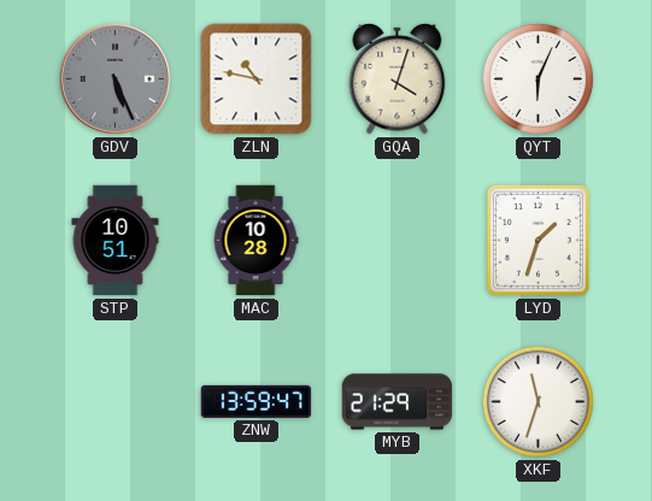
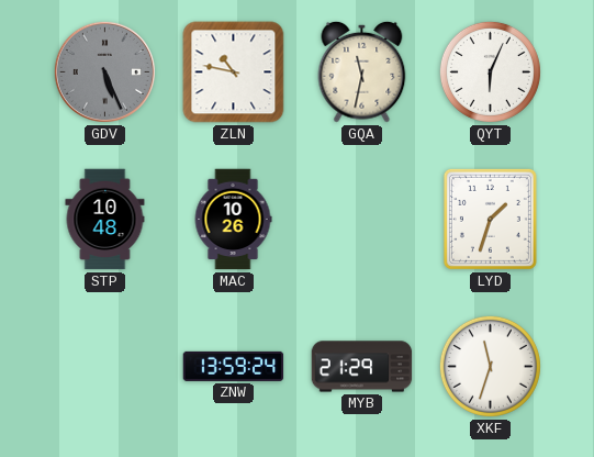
GQA: 4:03 -> 11:32 (362, 71)
STP: 10:51 -> 10:48 (105, 220)
MAC: 10:28 -> 10:26 (233, 220)
ZNW: 13:59:47 -> 13:59:24 (234, 366)
